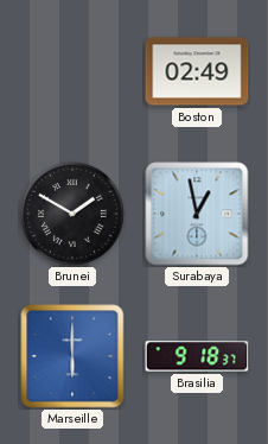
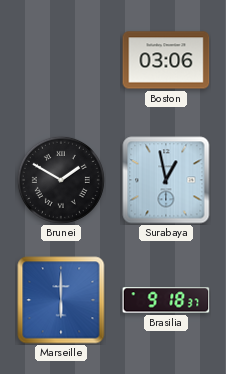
Boston: 02:49 -> 03:06 (166, 60)
